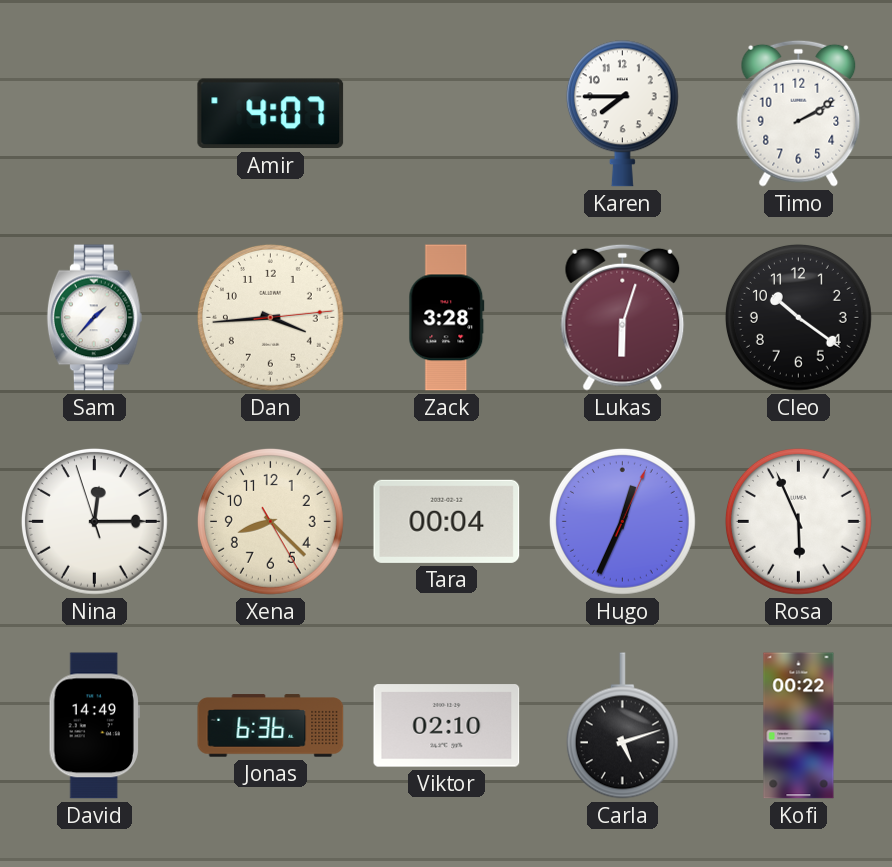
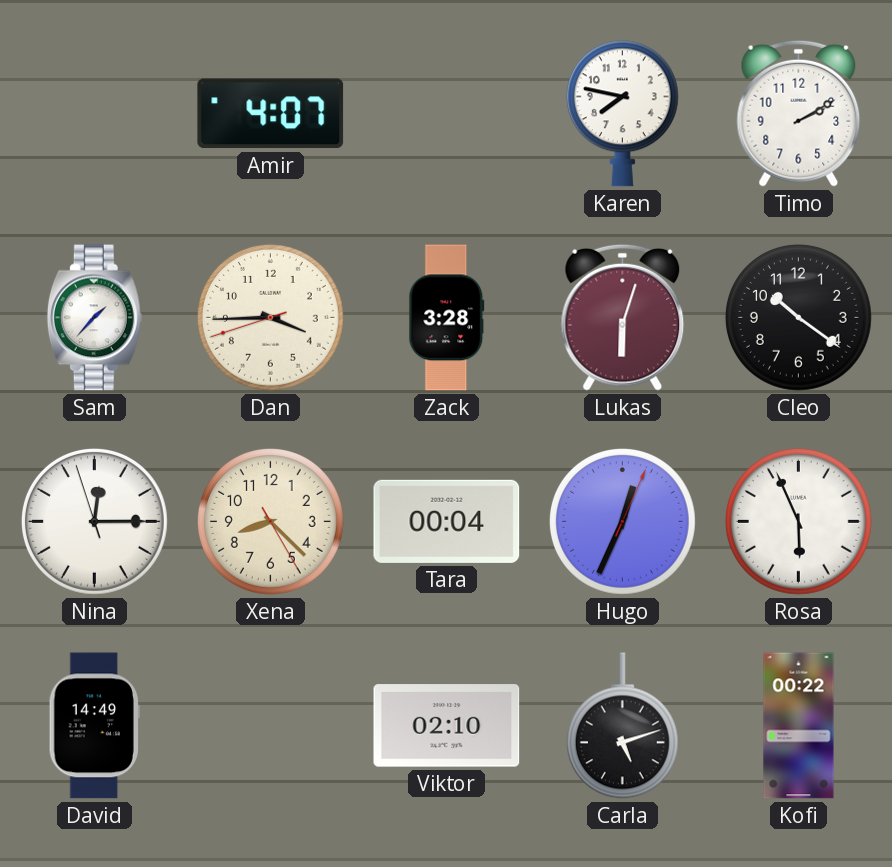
Karen: 7:45 -> 7:47 (622, 114)
Dan: 3:44:14 -> 3:44:42 (270, 317)
Jonas: 6:36 -> none (271, 726)
